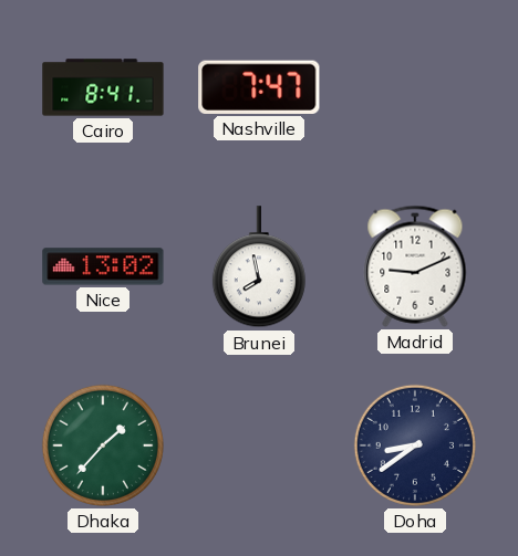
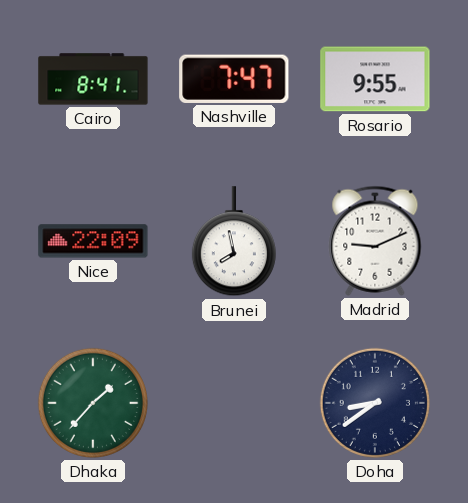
Rosario: none -> 9:55 (375, 79)
Nice: 13:02 -> 22:09 (93, 241)
